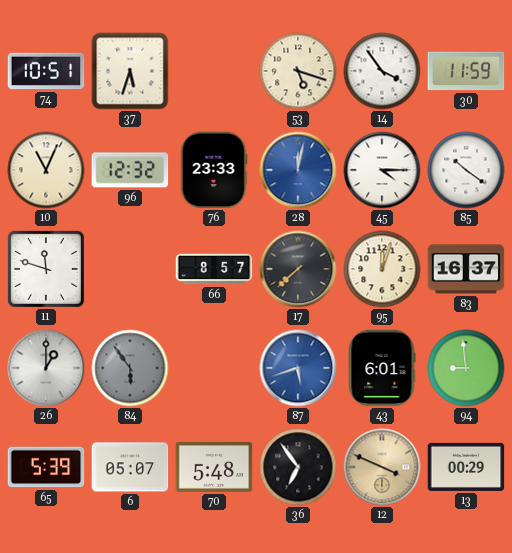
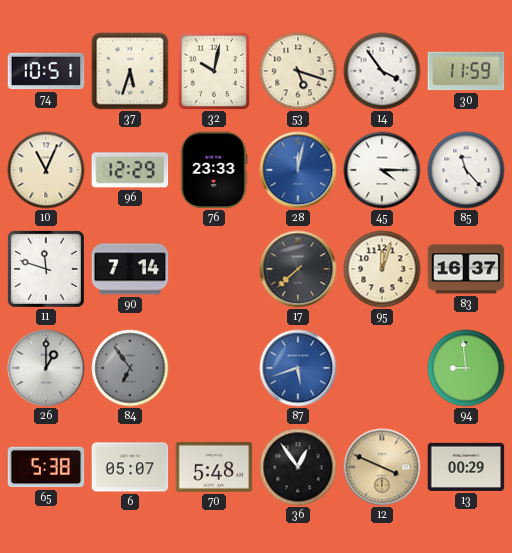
32: none -> 10:02 (214, 71)
96: 12:32 -> 12:29 (130, 170)
85: 10:21 -> 11:23 (466, 170)
90: none -> 7:14 (130, 269)
66: 8:57 -> none (214, 269)
84: 5:54 -> 6:54 (130, 368)
43: 6:01 -> none (382, 368)
65: 5:39 -> 5:38 (46, 467)
36: 6:54 -> 12:54 (298, 467)
